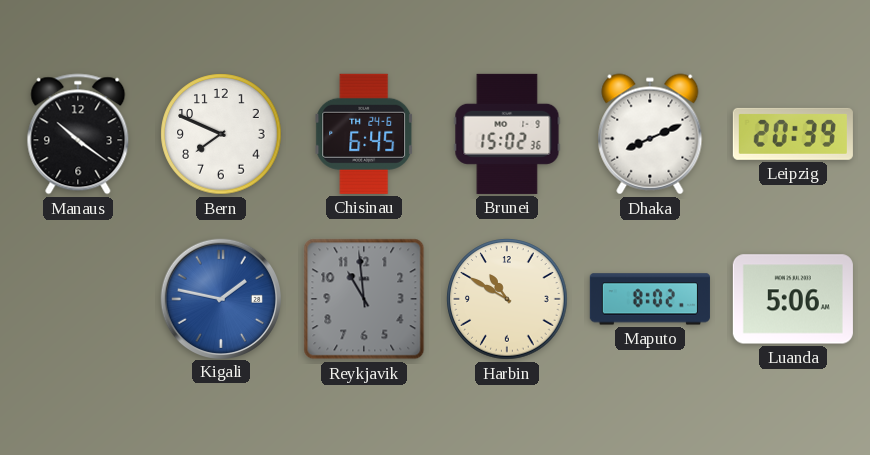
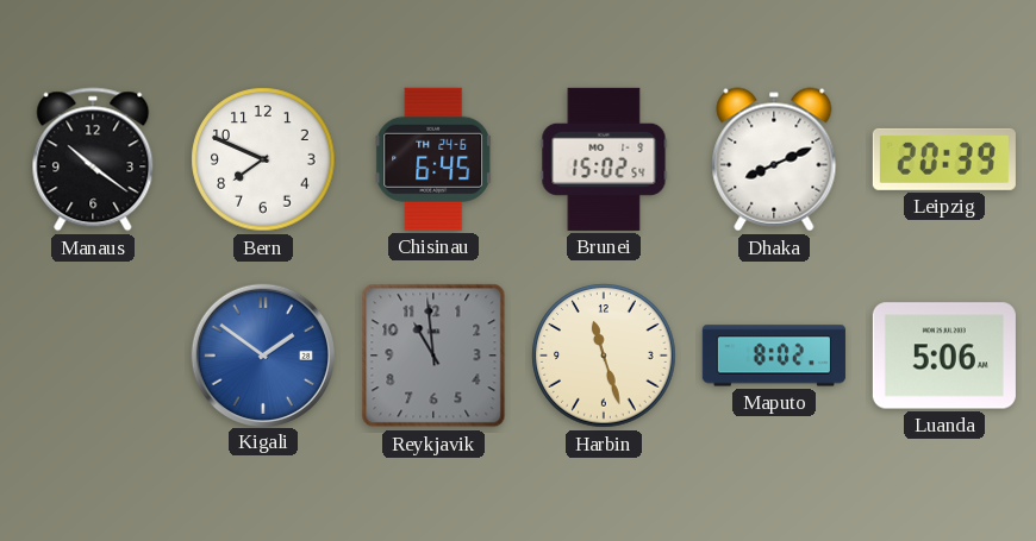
Brunei: 15:02:36 -> 15:02:54 (604, 159)
Kigali: 1:47 -> 1:51 (262, 354)
Harbin: 10:50 -> 11:27 (604, 356)
